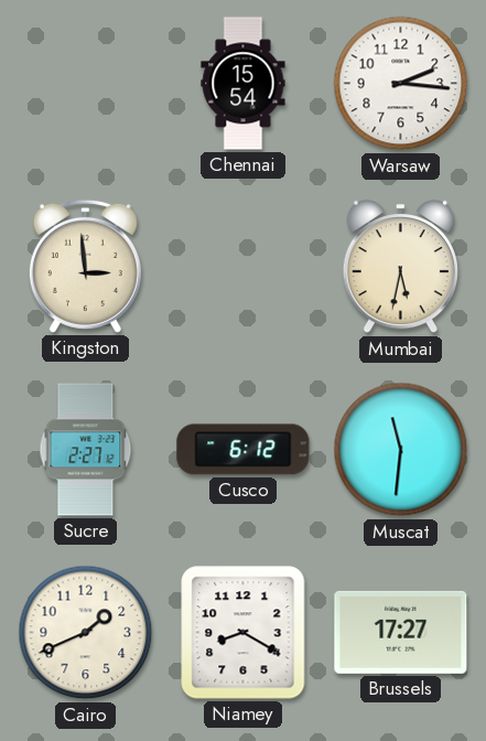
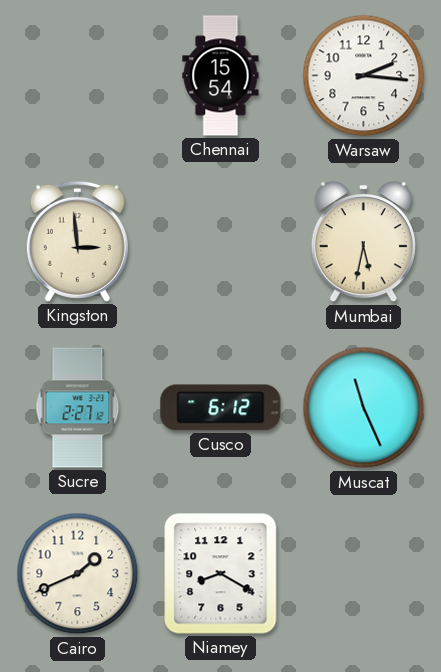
Muscat: 11:31 -> 11:26 (364, 408)
Brussels: 17:27 -> none (401, 632)
